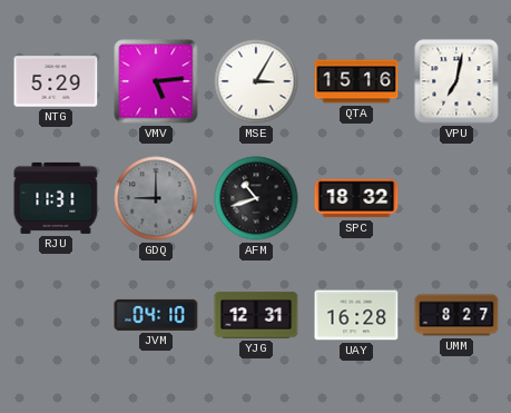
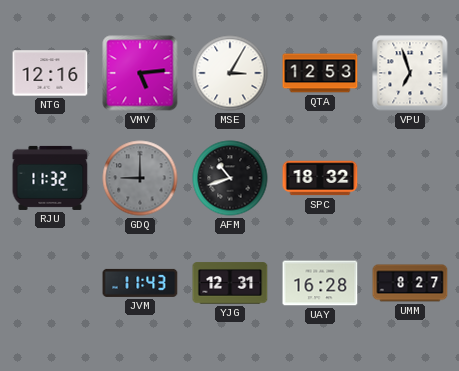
NTG: 5:29 -> 12:16 (50, 73)
QTA: 15:16 -> 12:53 (320, 73)
VPU: 7:02 -> 6:57 (410, 73)
RJU: 11:31 -> 11:32 (50, 178)
JVM: 04:10 -> 11:43 (140, 283)
